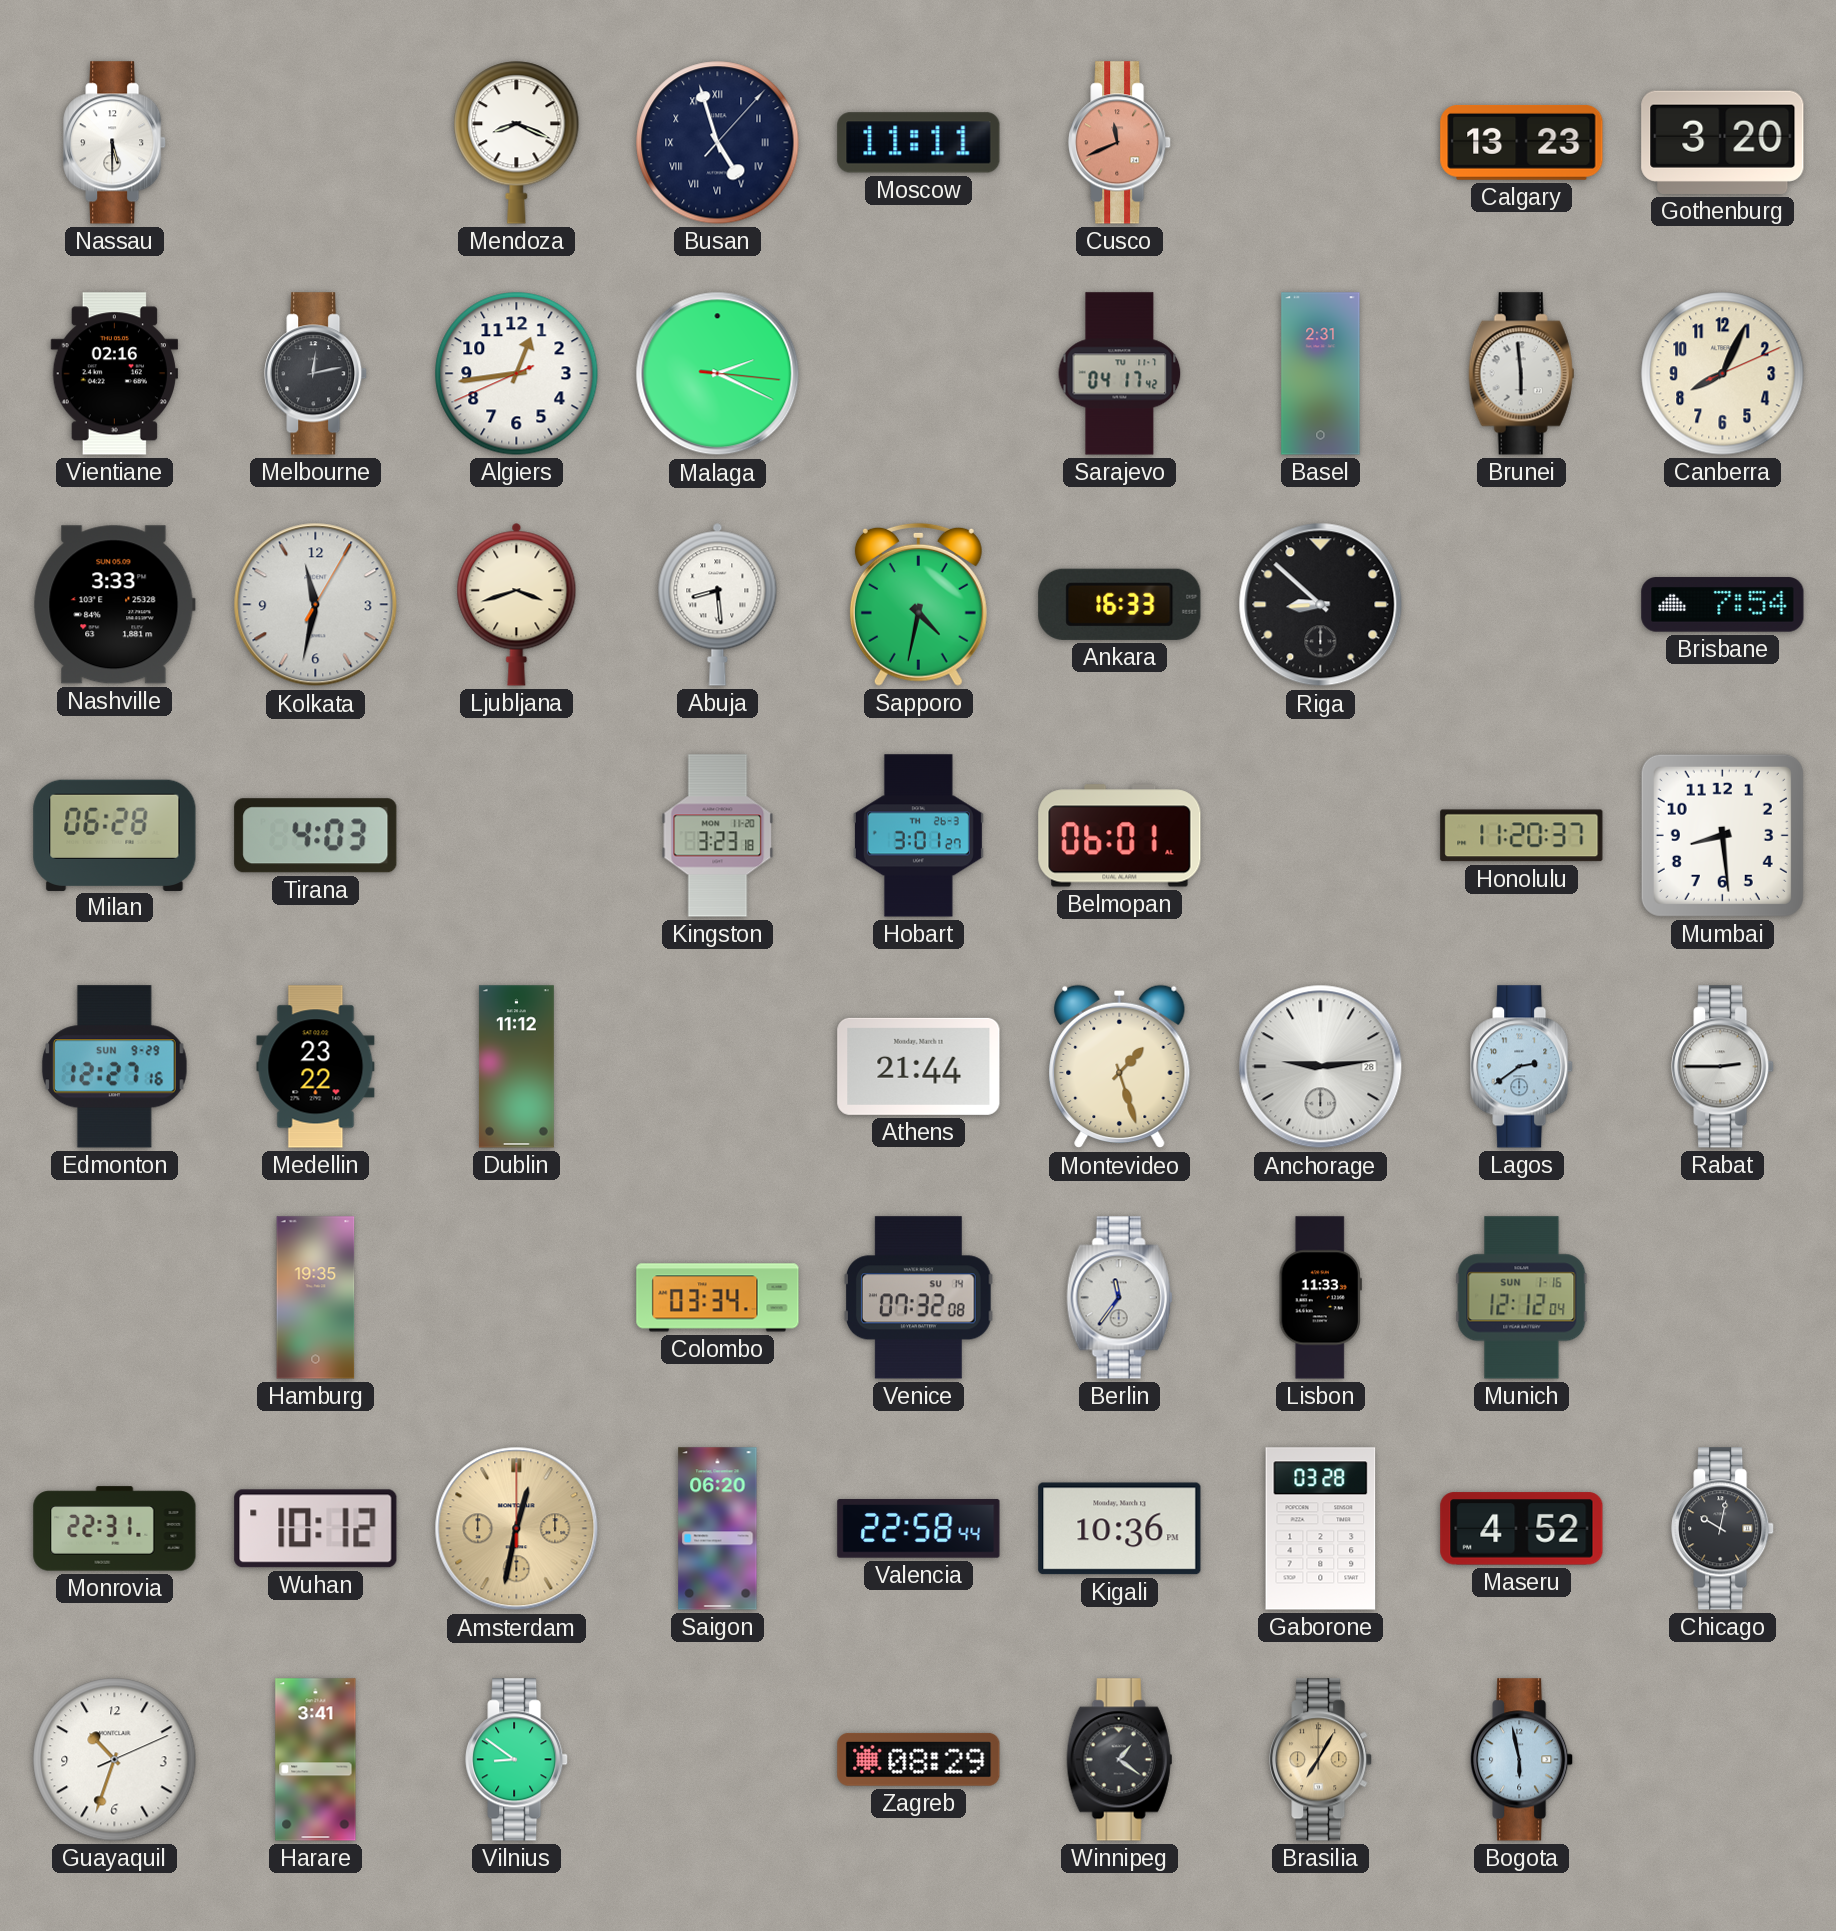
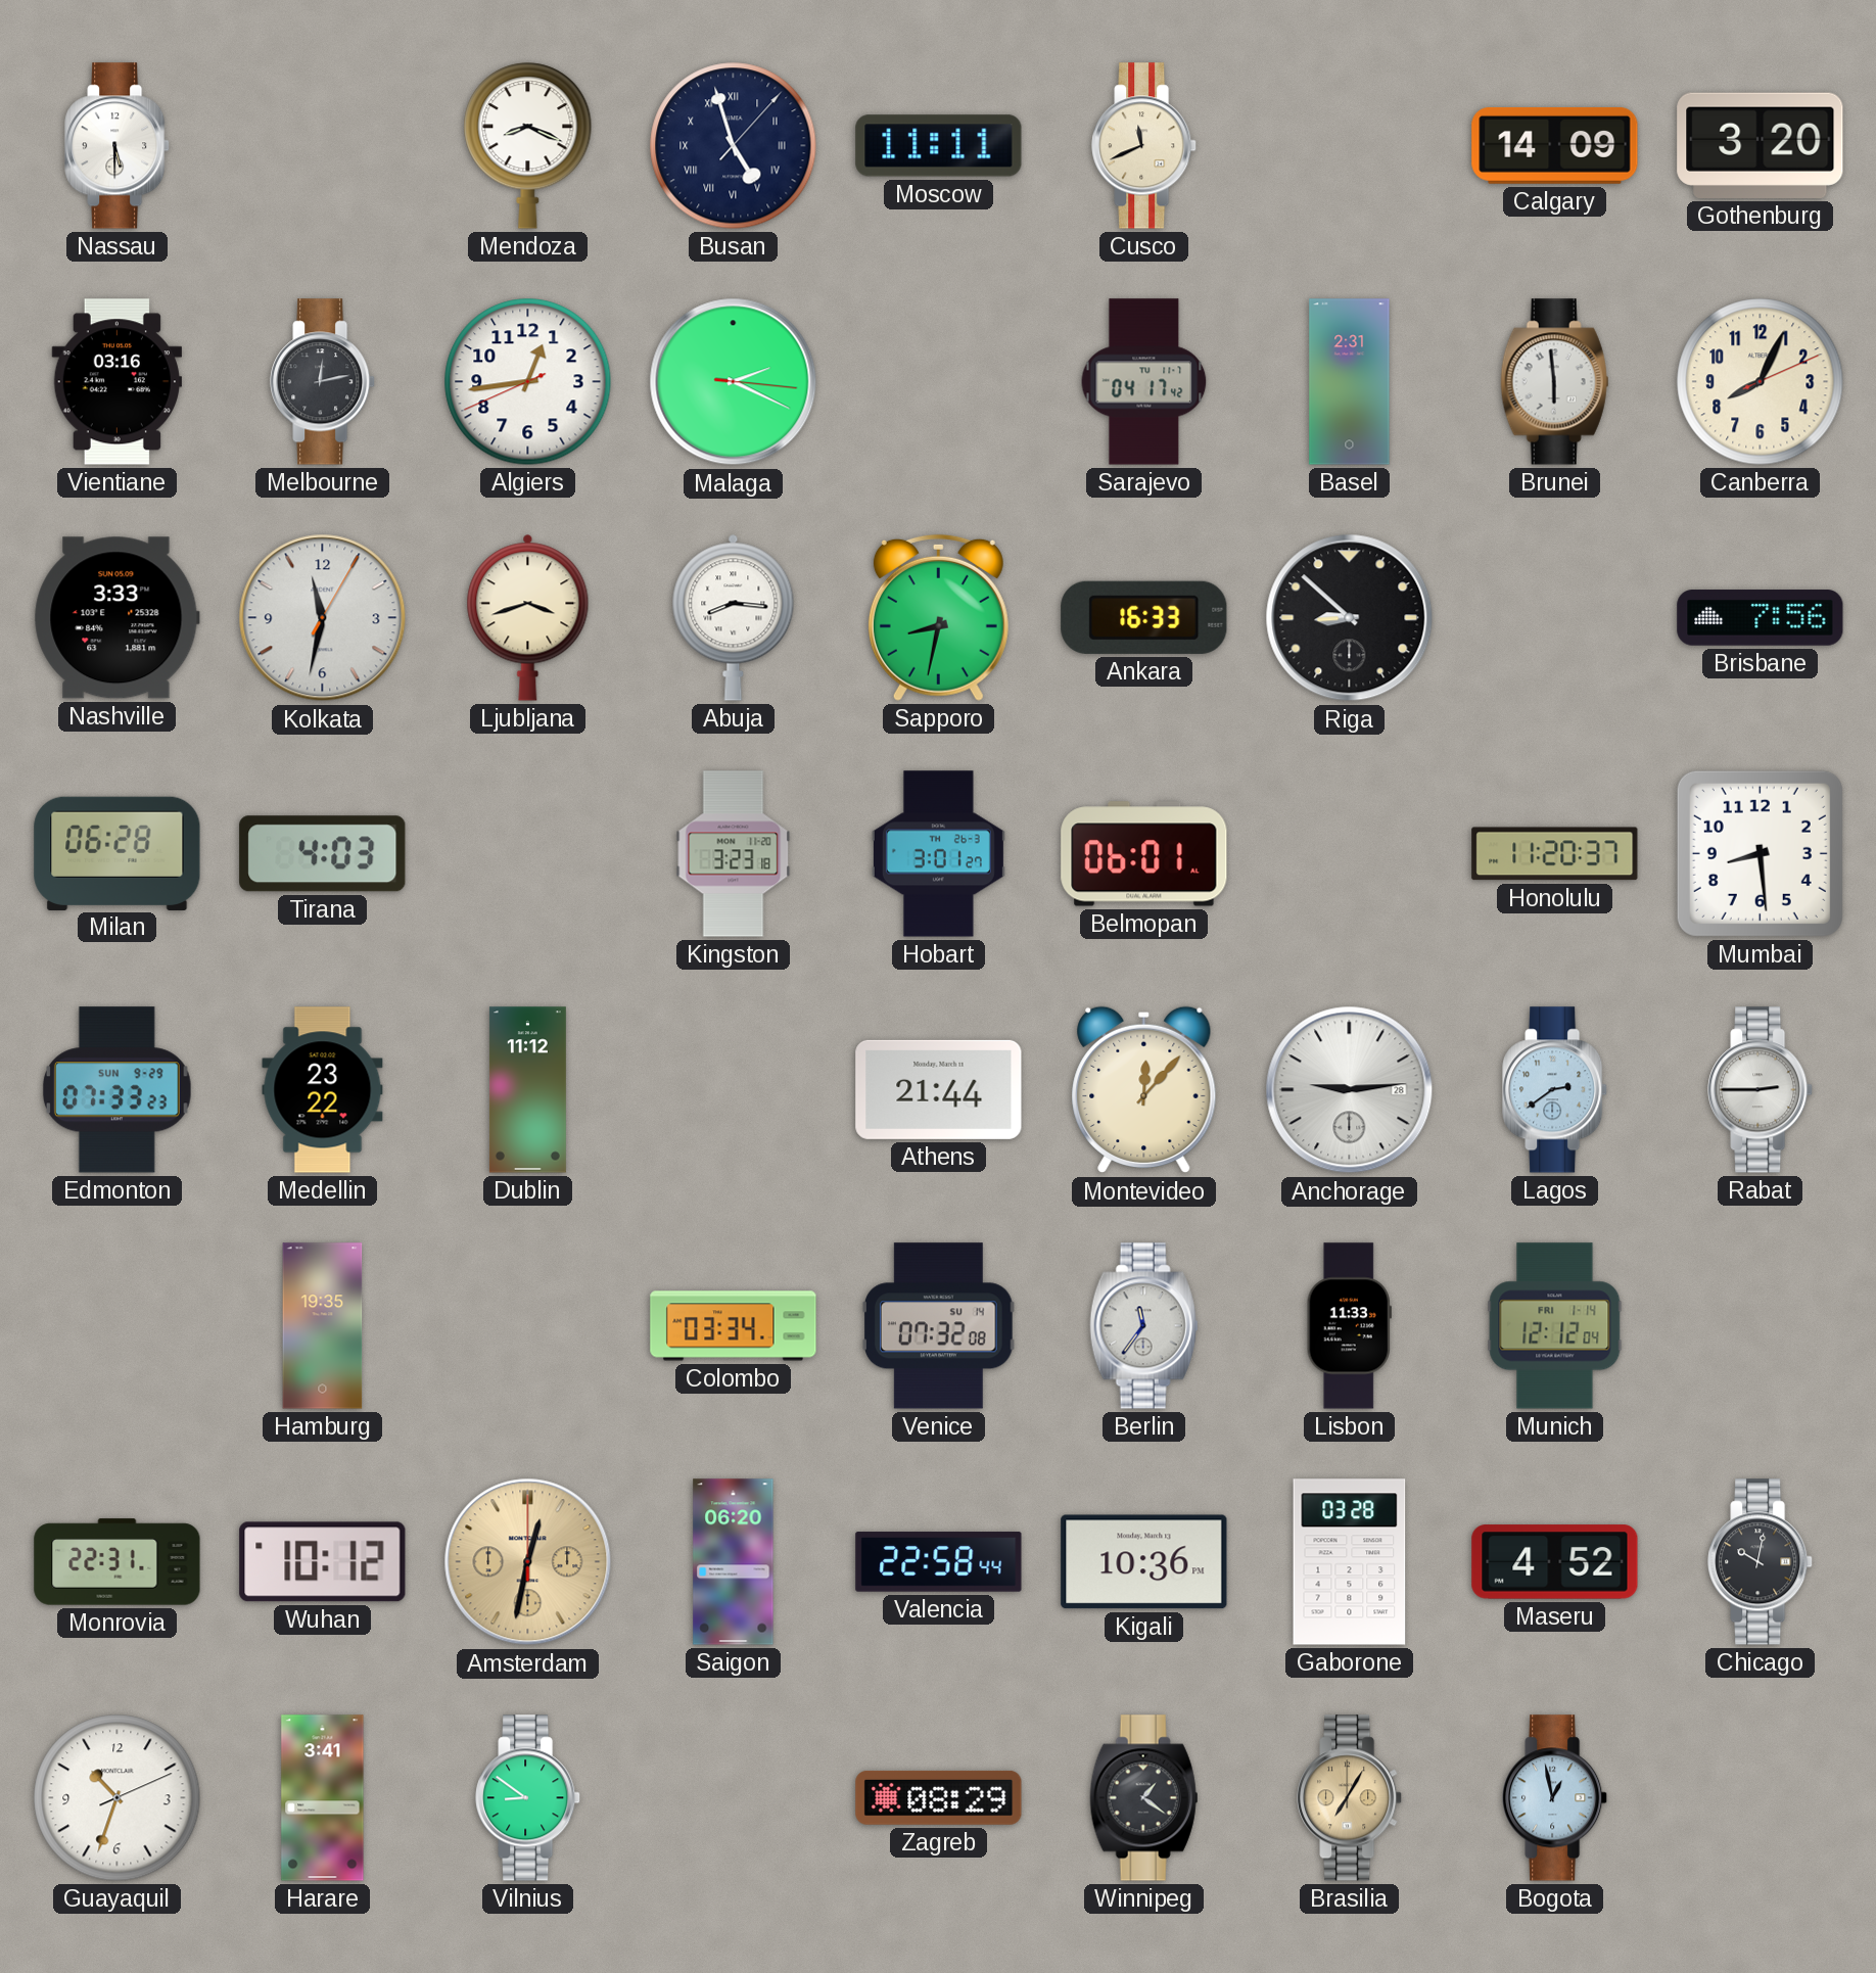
Cusco dial: salmon -> cream (1144, 146)
Calgary: 13:23 -> 14:09 (1555, 145)
Vientiane: 02:16 -> 03:16 (116, 382)
Abuja: 8:29 -> 8:16 (734, 617)
Sapporo: 4:32 -> 8:32 (938, 617)
Brisbane: 7:54 -> 7:56 (1761, 618)
Edmonton: 12:27 -> 07:33 (116, 1090)
Montevideo: 1:27 -> 12:07 (1144, 1090)
Munich date: SUN 1-16 -> FRI 1-14 (1555, 1326)
Bogota: 5:58 -> 12:58 (1555, 1798)
